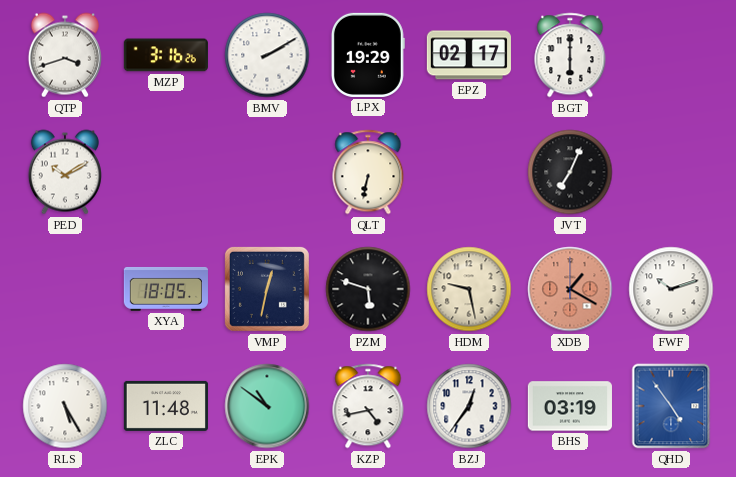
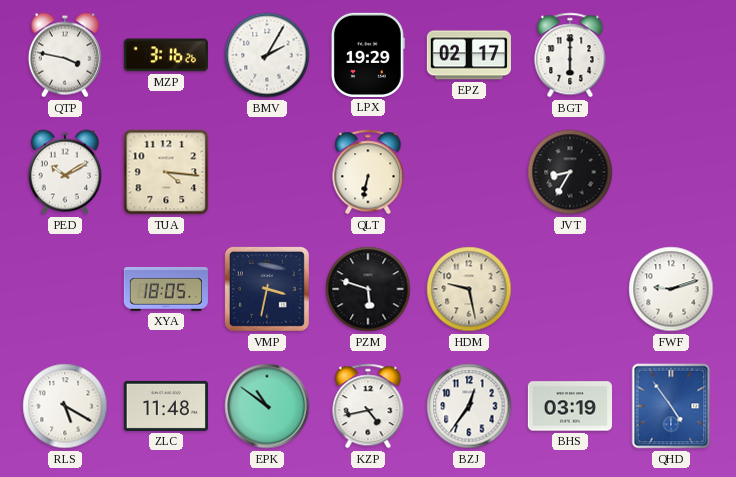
QTP: 3:42 -> 3:47 (65, 55)
BMV: 2:10 -> 2:05 (267, 55)
TUA: none -> 4:16 (166, 172)
JVT: 7:04 -> 8:35 (570, 172)
VMP: 12:32 -> 3:32 (267, 289)
XDB: 1:20 -> none (570, 289)
FWF: 10:12 -> 9:12 (671, 289)
RLS: 5:25 -> 5:20 (65, 406)
